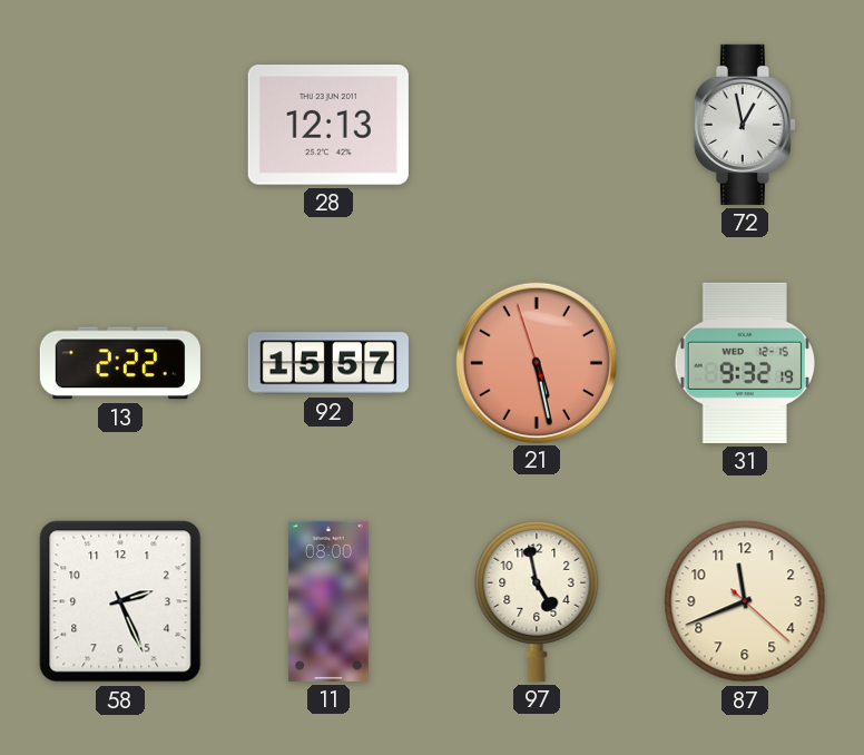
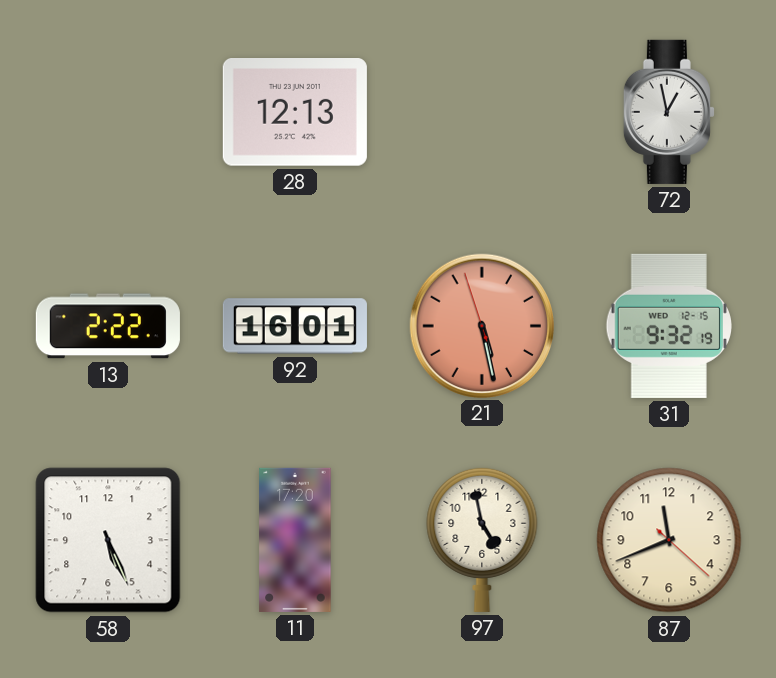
92: 15:57 -> 16:01 (295, 326)
58: 2:26 -> 5:26 (108, 540)
11: 08:00 -> 17:20 (295, 540)
